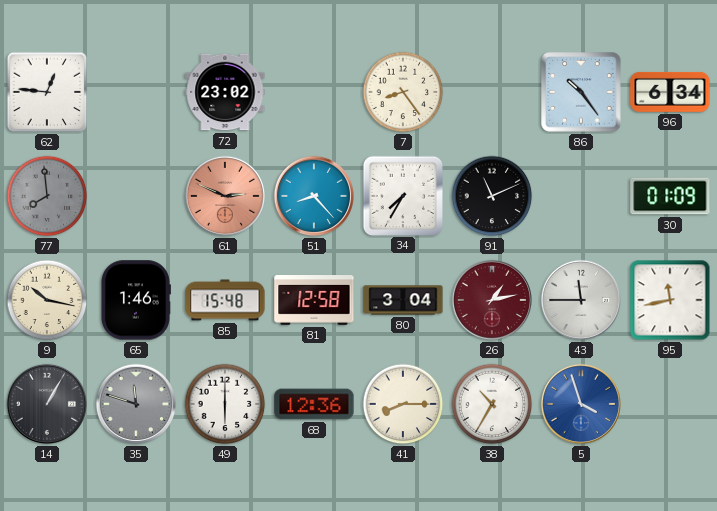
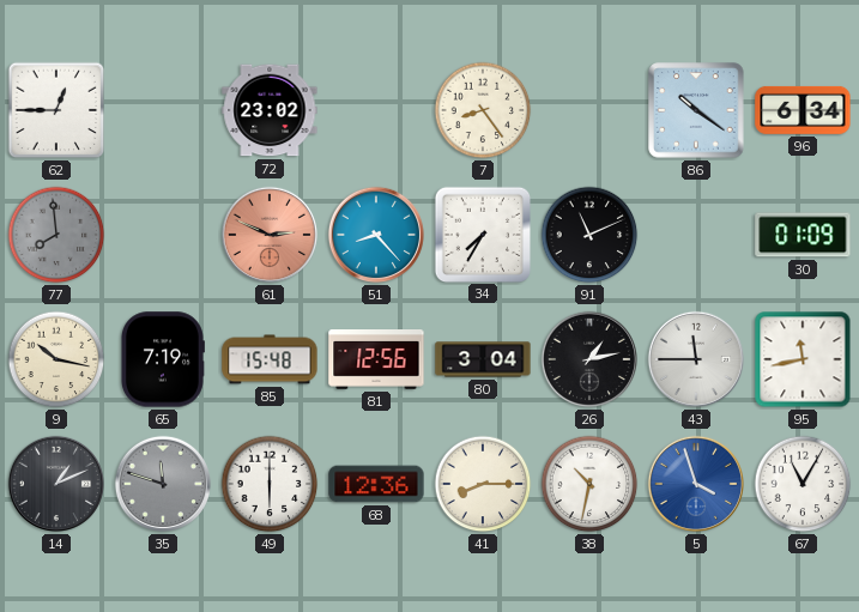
62: 12:46 -> 12:45 (56, 110)
86: 10:24 -> 10:21 (696, 110)
65: 1:46 -> 7:19 (162, 359)
81: 12:58 -> 12:56 (376, 360)
26 dial: burgundy -> black (589, 359)
14: 1:05 -> 1:11 (56, 484)
38: 10:35 -> 10:32 (589, 484)
67: none -> 11:05 (803, 484)
